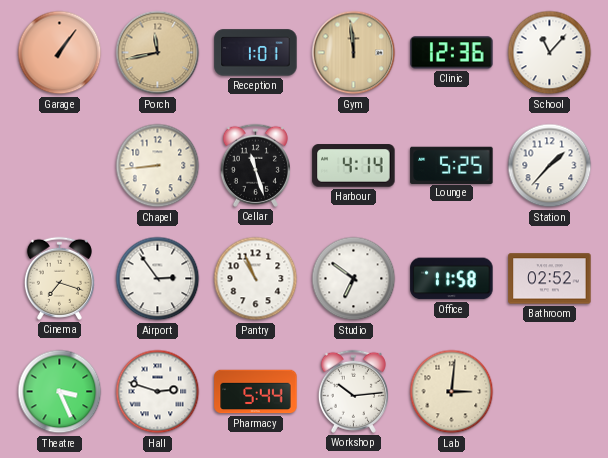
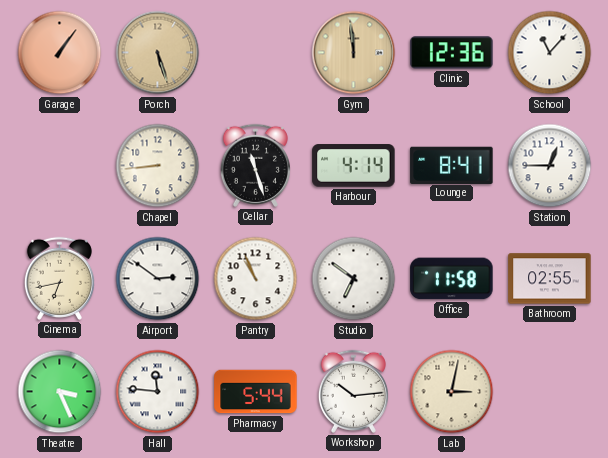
Porch: 11:43 -> 5:27 (158, 53)
Reception: 1:01 -> none (256, 53)
Lounge: 5:25 -> 8:41 (452, 165)
Station: 1:37 -> 12:45 (550, 166)
Cinema: 7:18 -> 6:43 (59, 278)
Airport: 2:54 -> 2:51 (158, 279)
Bathroom: 02:52 -> 02:55 (550, 279)
Hall: 2:48 -> 11:46 (158, 392)
Lab: 3:01 -> 3:02 (452, 392)
